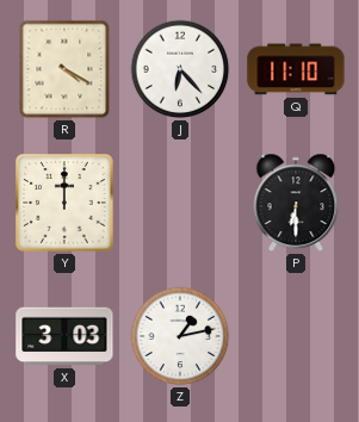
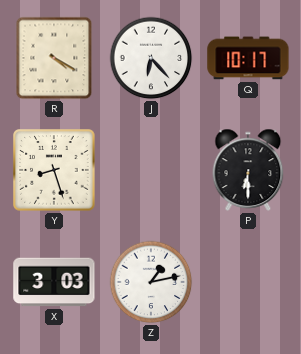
Q: 11:10 -> 10:17 (248, 58)
Y: 12:00 -> 8:27 (54, 170)
